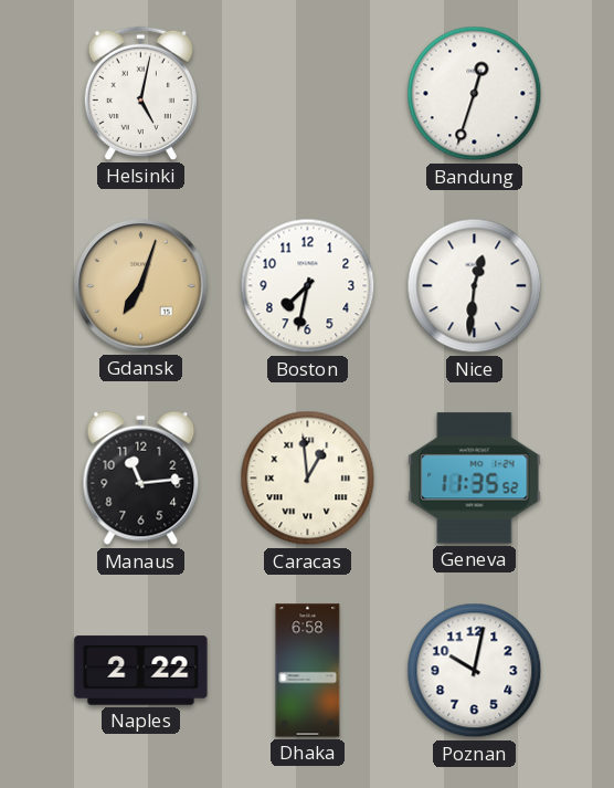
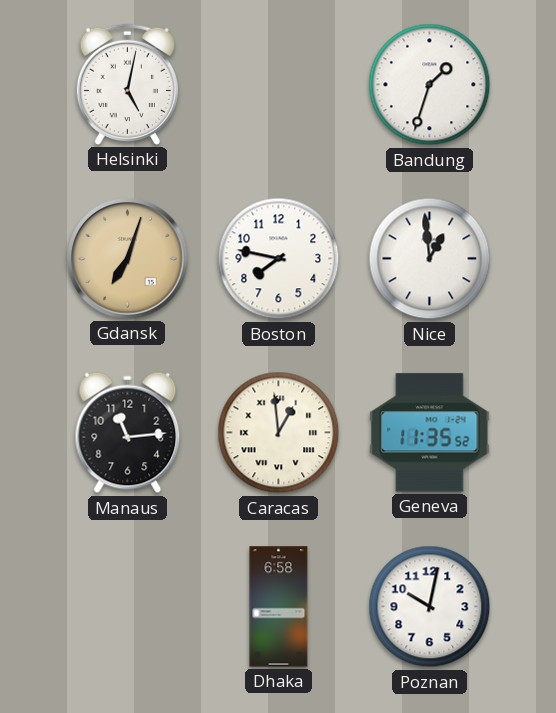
Bandung: 12:33 -> 1:33 (430, 85)
Boston: 7:32 -> 7:47 (279, 259)
Nice: 12:31 -> 12:59 (430, 259)
Naples: 2:22 -> none (141, 671)
